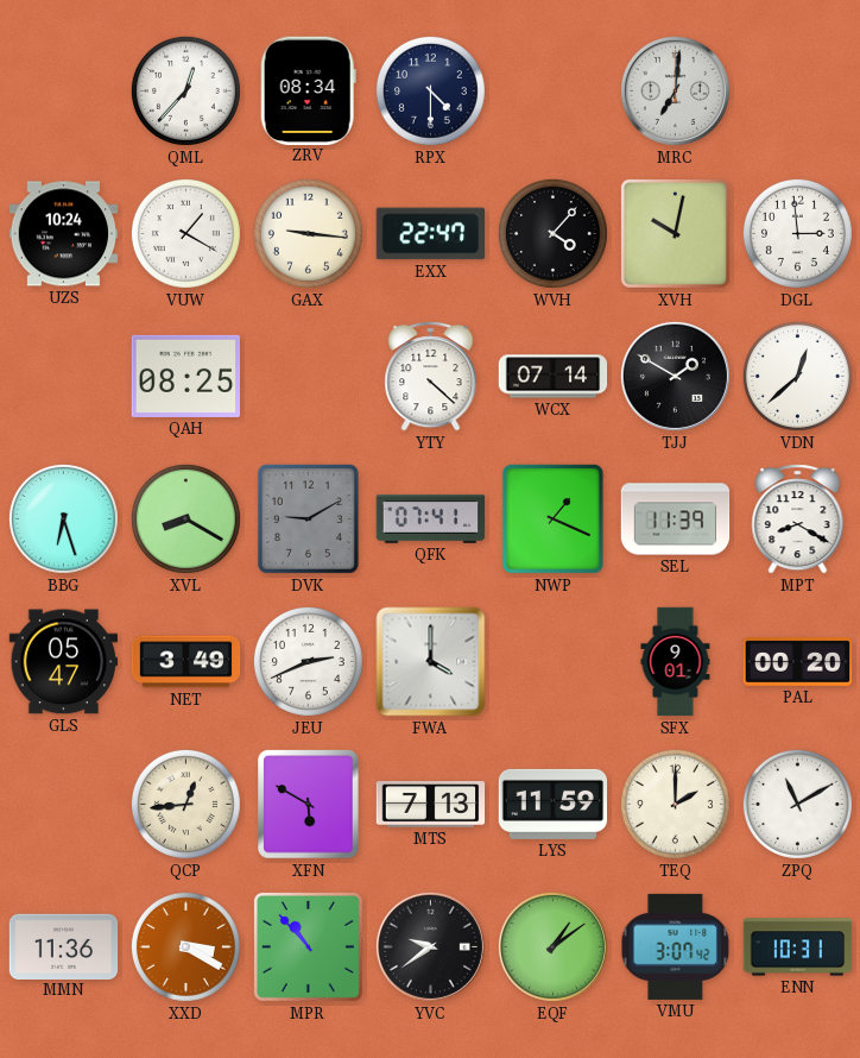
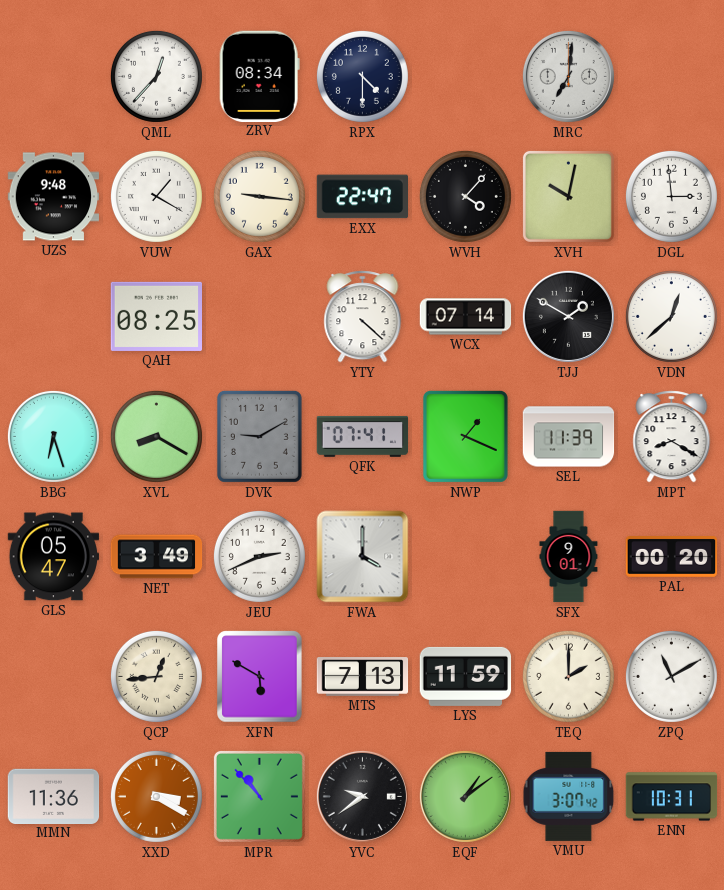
UZS: 10:24 -> 9:48 (54, 197)
